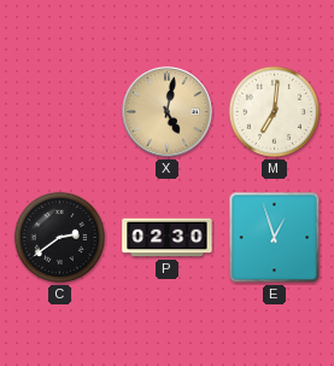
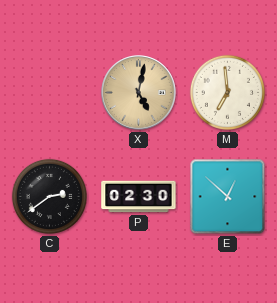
M: 7:01 -> 6:59 (227, 92)
E: 12:57 -> 12:52 (228, 197)
